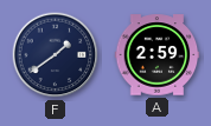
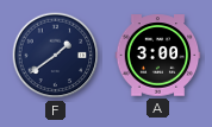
A: 2:59 -> 3:00 (158, 56)
